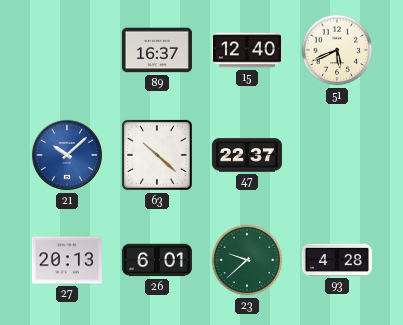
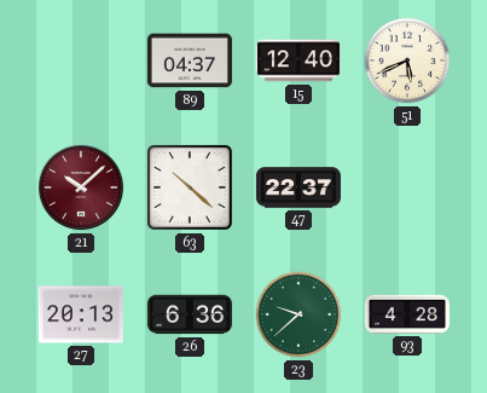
89: 16:37 -> 04:37 (190, 60)
21 dial: blue -> burgundy (81, 187)
26: 6:01 -> 6:36 (190, 314)
